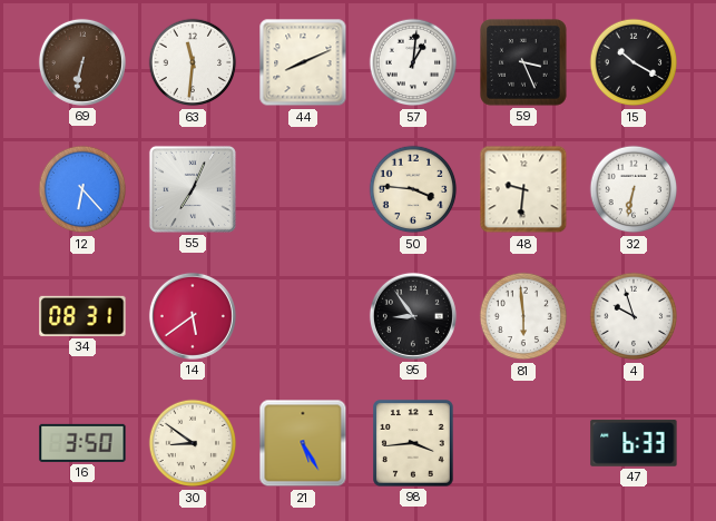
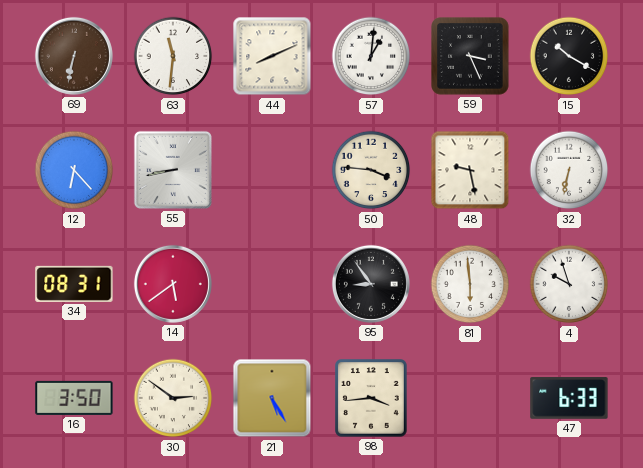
55: 7:04 -> 8:43 (173, 170)
48: 9:31 -> 9:28 (470, 170)
30: 8:51 -> 2:51 (173, 398)
